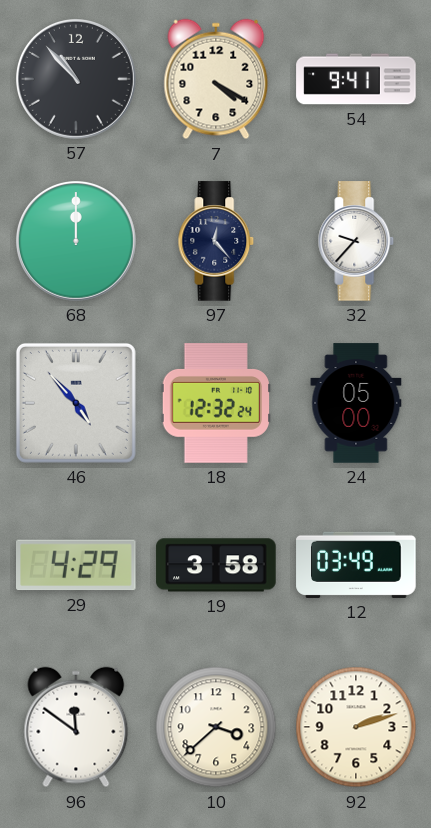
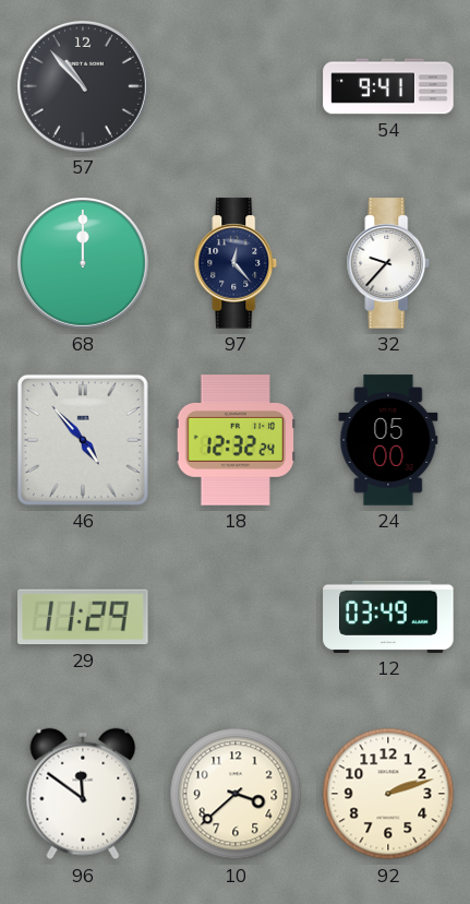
7: 4:20 -> none (216, 79)
29: 4:29 -> 11:29 (84, 617)
19: 3:58 -> none (216, 565)
